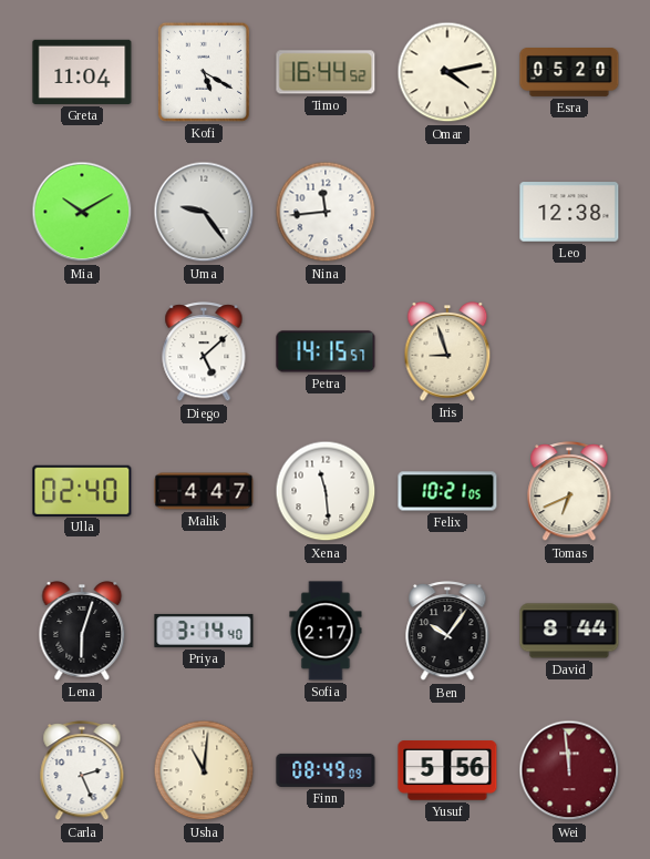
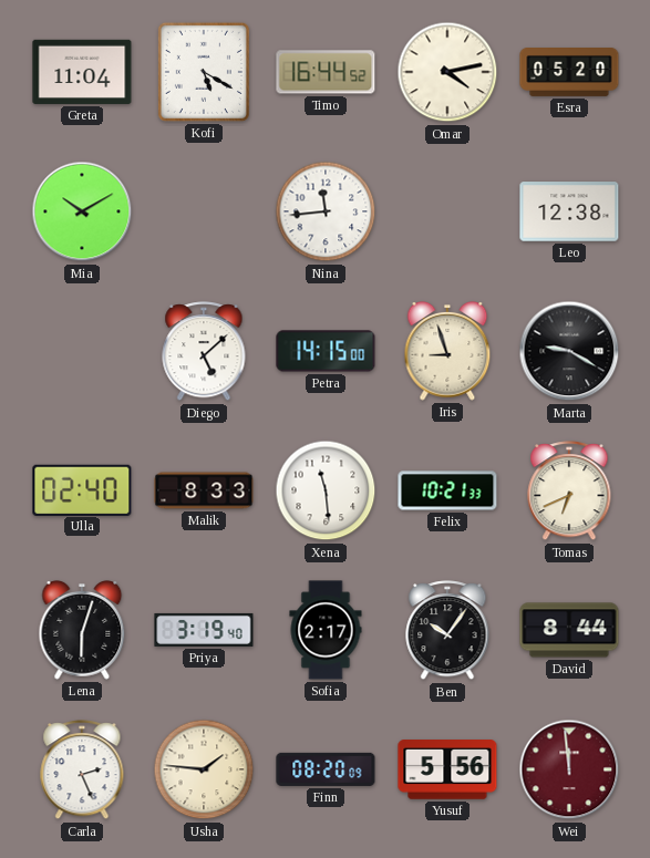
Uma: 9:24 -> none (204, 212)
Petra: 14:15:57 -> 14:15:00 (326, 351)
Marta: none -> 9:20 (569, 351)
Malik: 4:47 -> 8:33 (204, 490)
Felix: 10:21:05 -> 10:21:33 (447, 490)
Priya: 3:14 -> 3:19 (204, 630)
Usha: 11:01 -> 1:46 (204, 769)
Finn: 08:49 -> 08:20 (326, 769)
